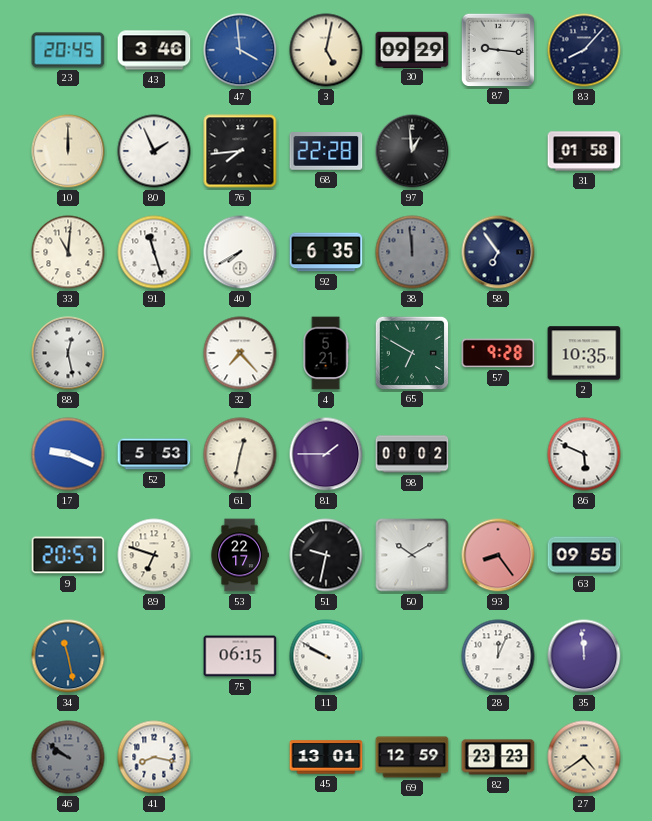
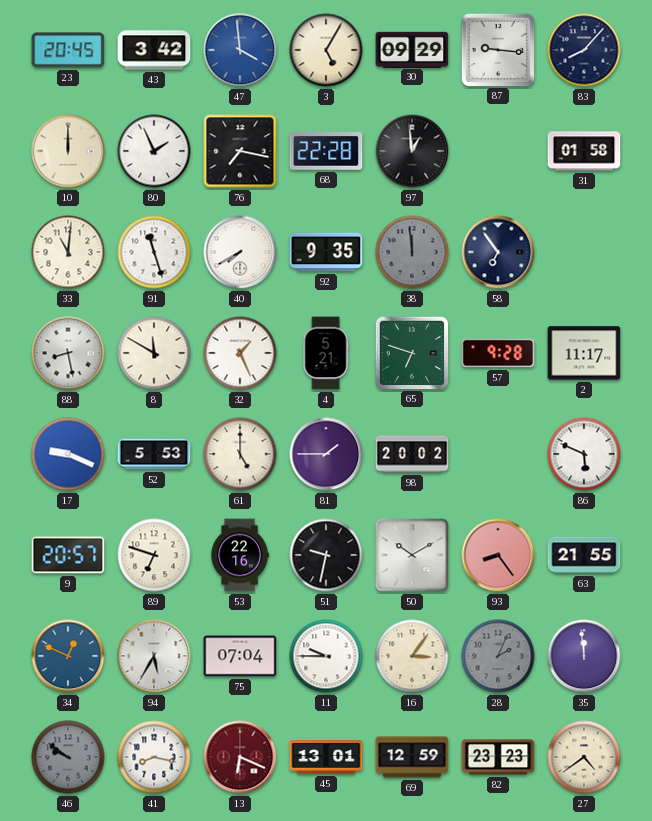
43: 3:46 -> 3:42 (154, 50)
3: 5:02 -> 5:05 (326, 50)
76: 7:44 -> 7:17 (240, 151)
92: 6:35 -> 9:35 (326, 252)
88: 12:28 -> 8:28 (68, 353)
8: none -> 11:50 (154, 353)
32: 7:23 -> 1:26 (240, 353)
65: 6:50 -> 6:48 (411, 352)
2: 10:35 -> 11:17 (584, 353)
61: 12:32 -> 5:00 (240, 454)
98: 00:02 -> 20:02 (412, 454)
53: 22:17 -> 22:16 (240, 555)
63: 09:55 -> 21:55 (584, 555)
34: 11:28 -> 12:49 (68, 656)
94: none -> 5:35 (154, 656)
75: 06:15 -> 07:04 (240, 656)
11: 9:50 -> 9:45 (326, 656)
16: none -> 3:06 (412, 656)
28: 12:04 -> 2:04 (498, 656)
28 dial: white -> grey (498, 656)
13: none -> 6:19 (240, 757)
